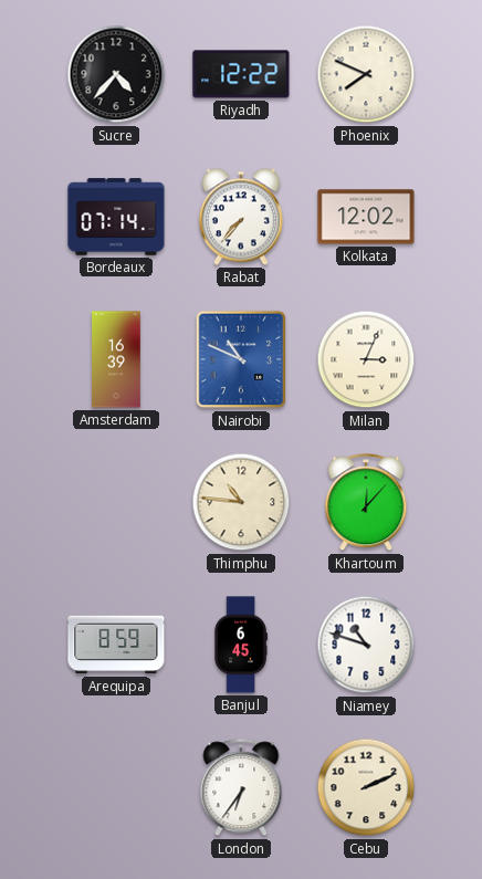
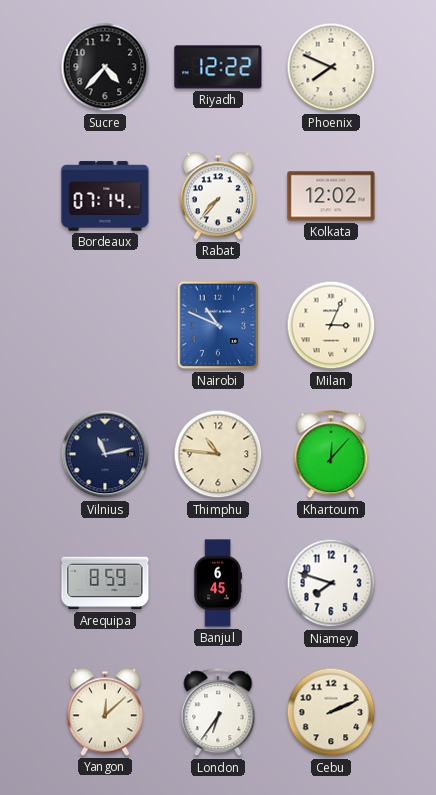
Amsterdam: 16:39 -> none (116, 359)
Vilnius: none -> 11:13 (105, 454)
Niamey: 10:48 -> 7:48 (331, 583)
Yangon: none -> 12:08 (105, 712)
